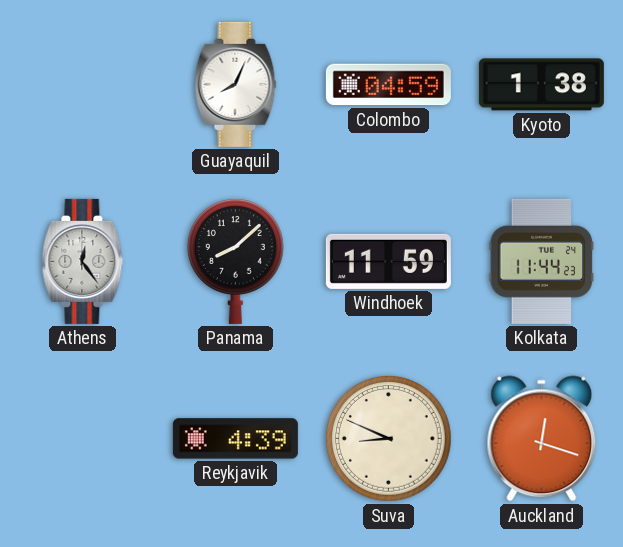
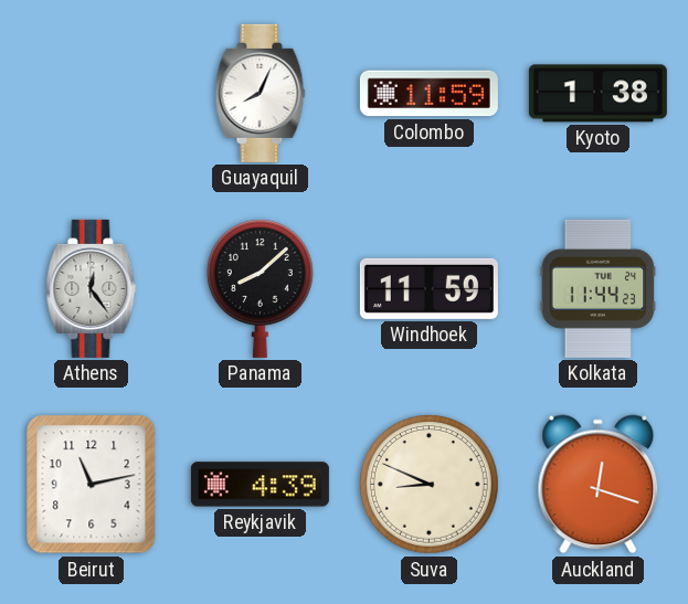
Colombo: 04:59 -> 11:59 (428, 94)
Beirut: none -> 11:13 (92, 485)
